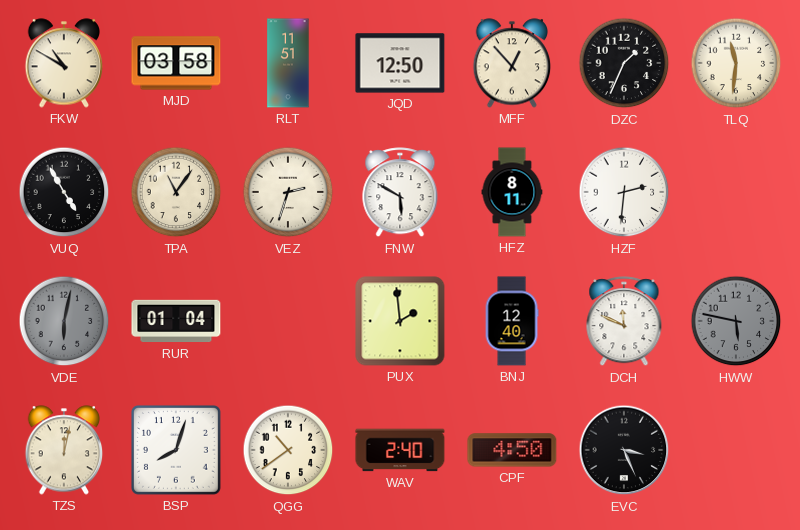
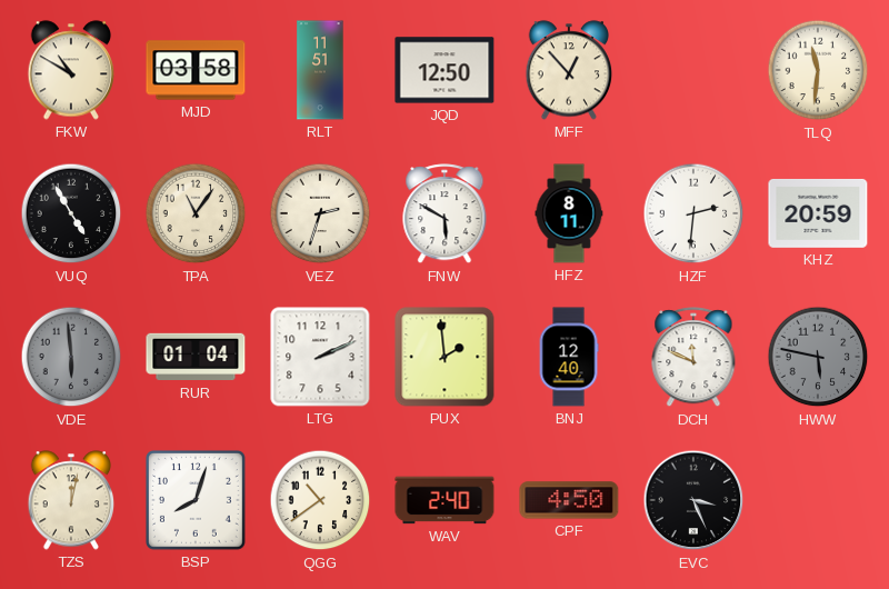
DZC: 1:34 -> none (624, 63)
KHZ: none -> 20:59 (818, 213)
VDE: 6:02 -> 5:59 (71, 357)
LTG: none -> 2:11 (320, 357)
